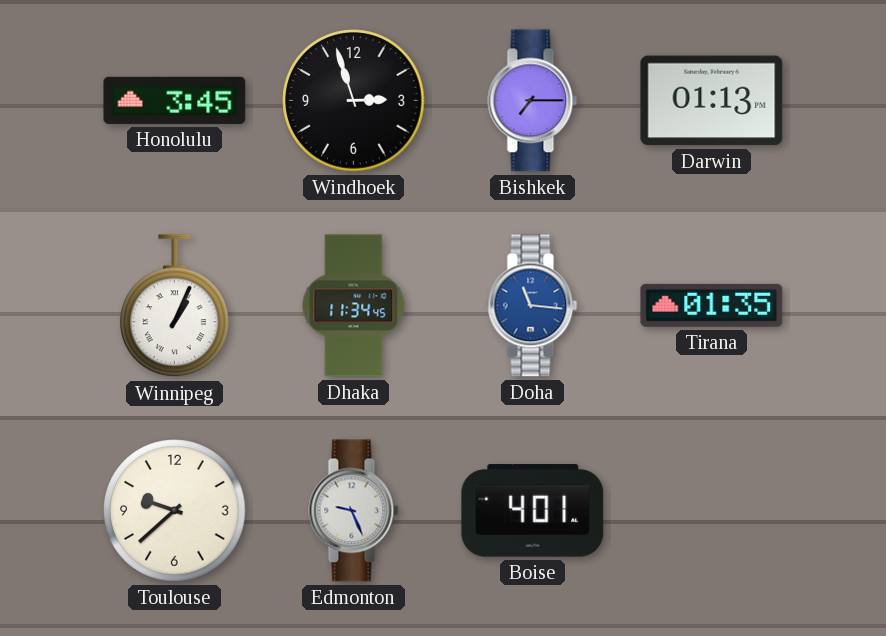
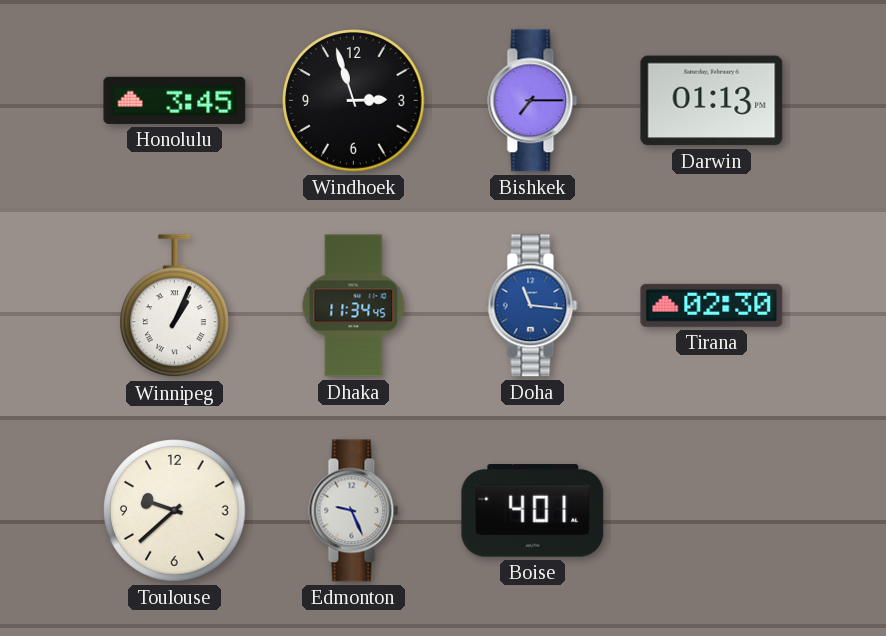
Tirana: 01:35 -> 02:30 (712, 305)
